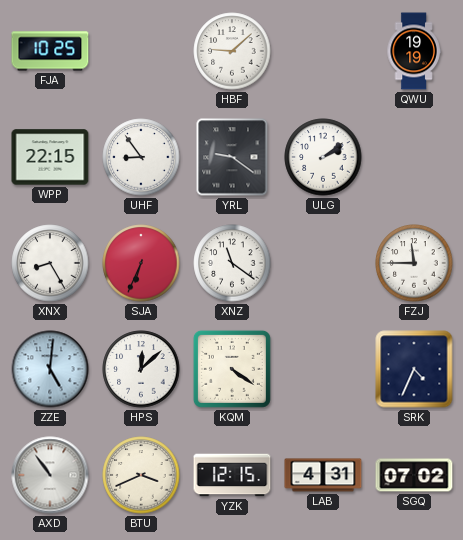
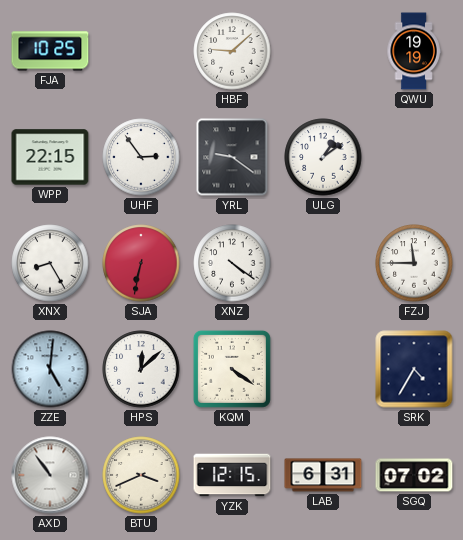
UHF: 8:54 -> 2:54 (141, 157)
ULG: 2:09 -> 1:09 (323, 157)
SJA: 6:34 -> 6:32 (141, 263)
XNZ: 11:21 -> 4:21 (232, 263)
SRK: 4:34 -> 4:35 (414, 369)
LAB: 4:31 -> 6:31 (323, 475)
